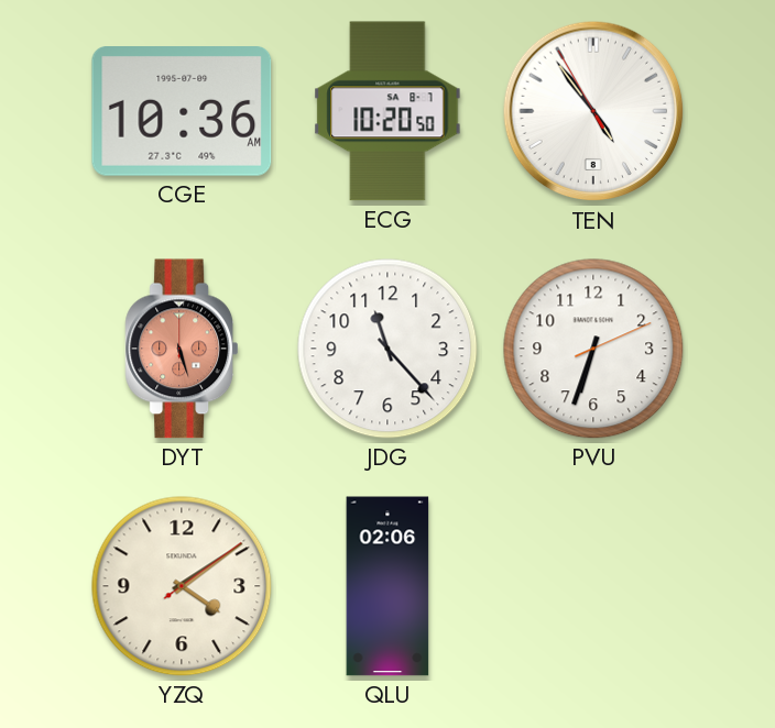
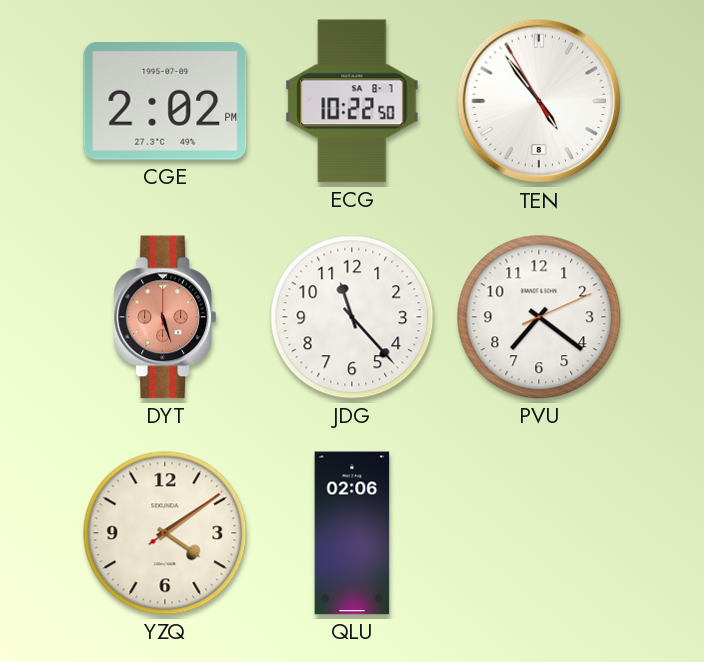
CGE: 10:36 -> 2:02 (165, 102)
ECG: 10:20 -> 10:22 (352, 101)
PVU: 6:33 -> 7:21 (539, 317)
